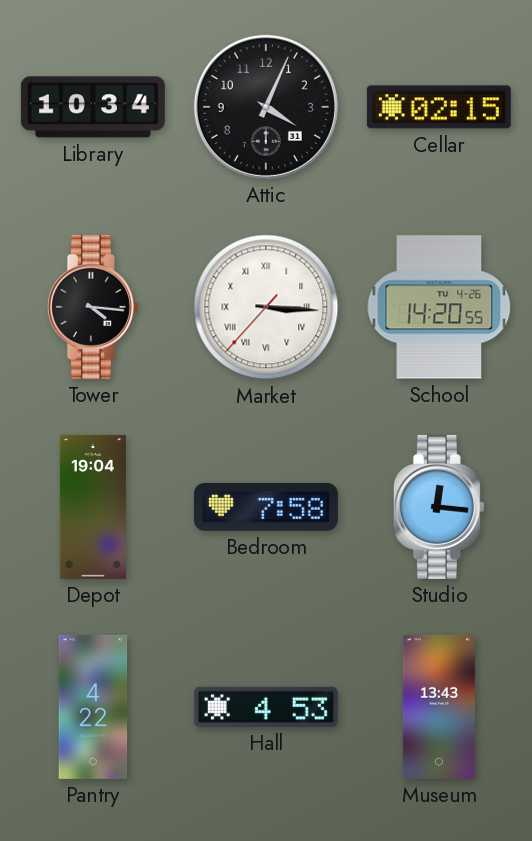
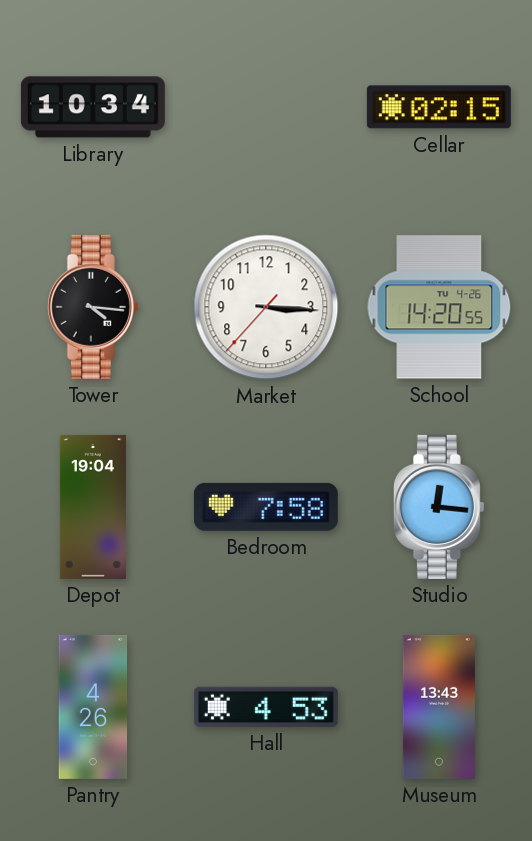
Attic: 4:04 -> none (266, 107)
Market numerals: Roman -> Arabic (266, 307)
Pantry: 4:22 -> 4:26 (93, 707)
